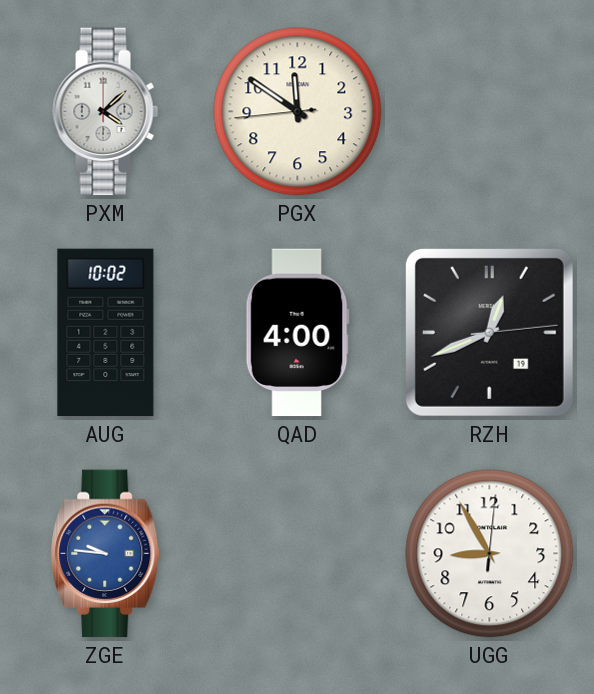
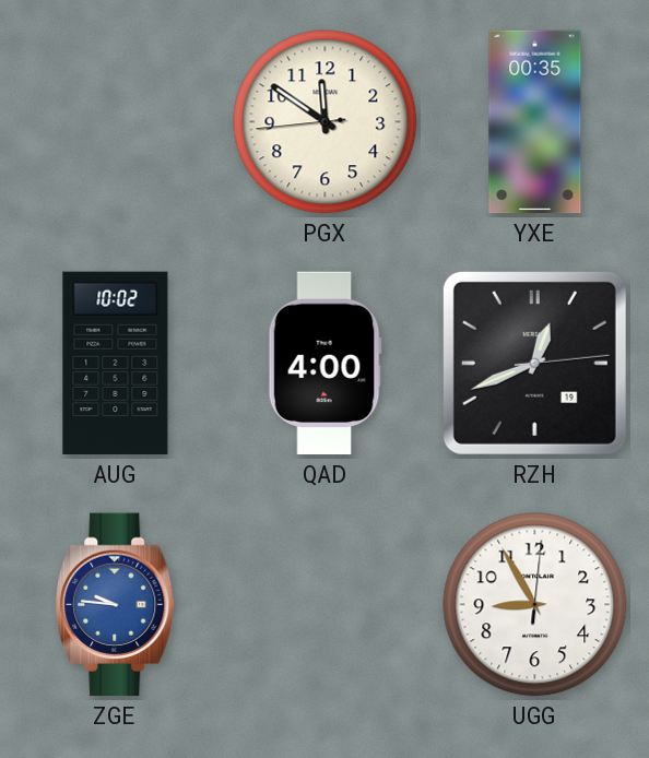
PXM: 4:08 -> none (106, 112)
YXE: none -> 00:35 (535, 122)
